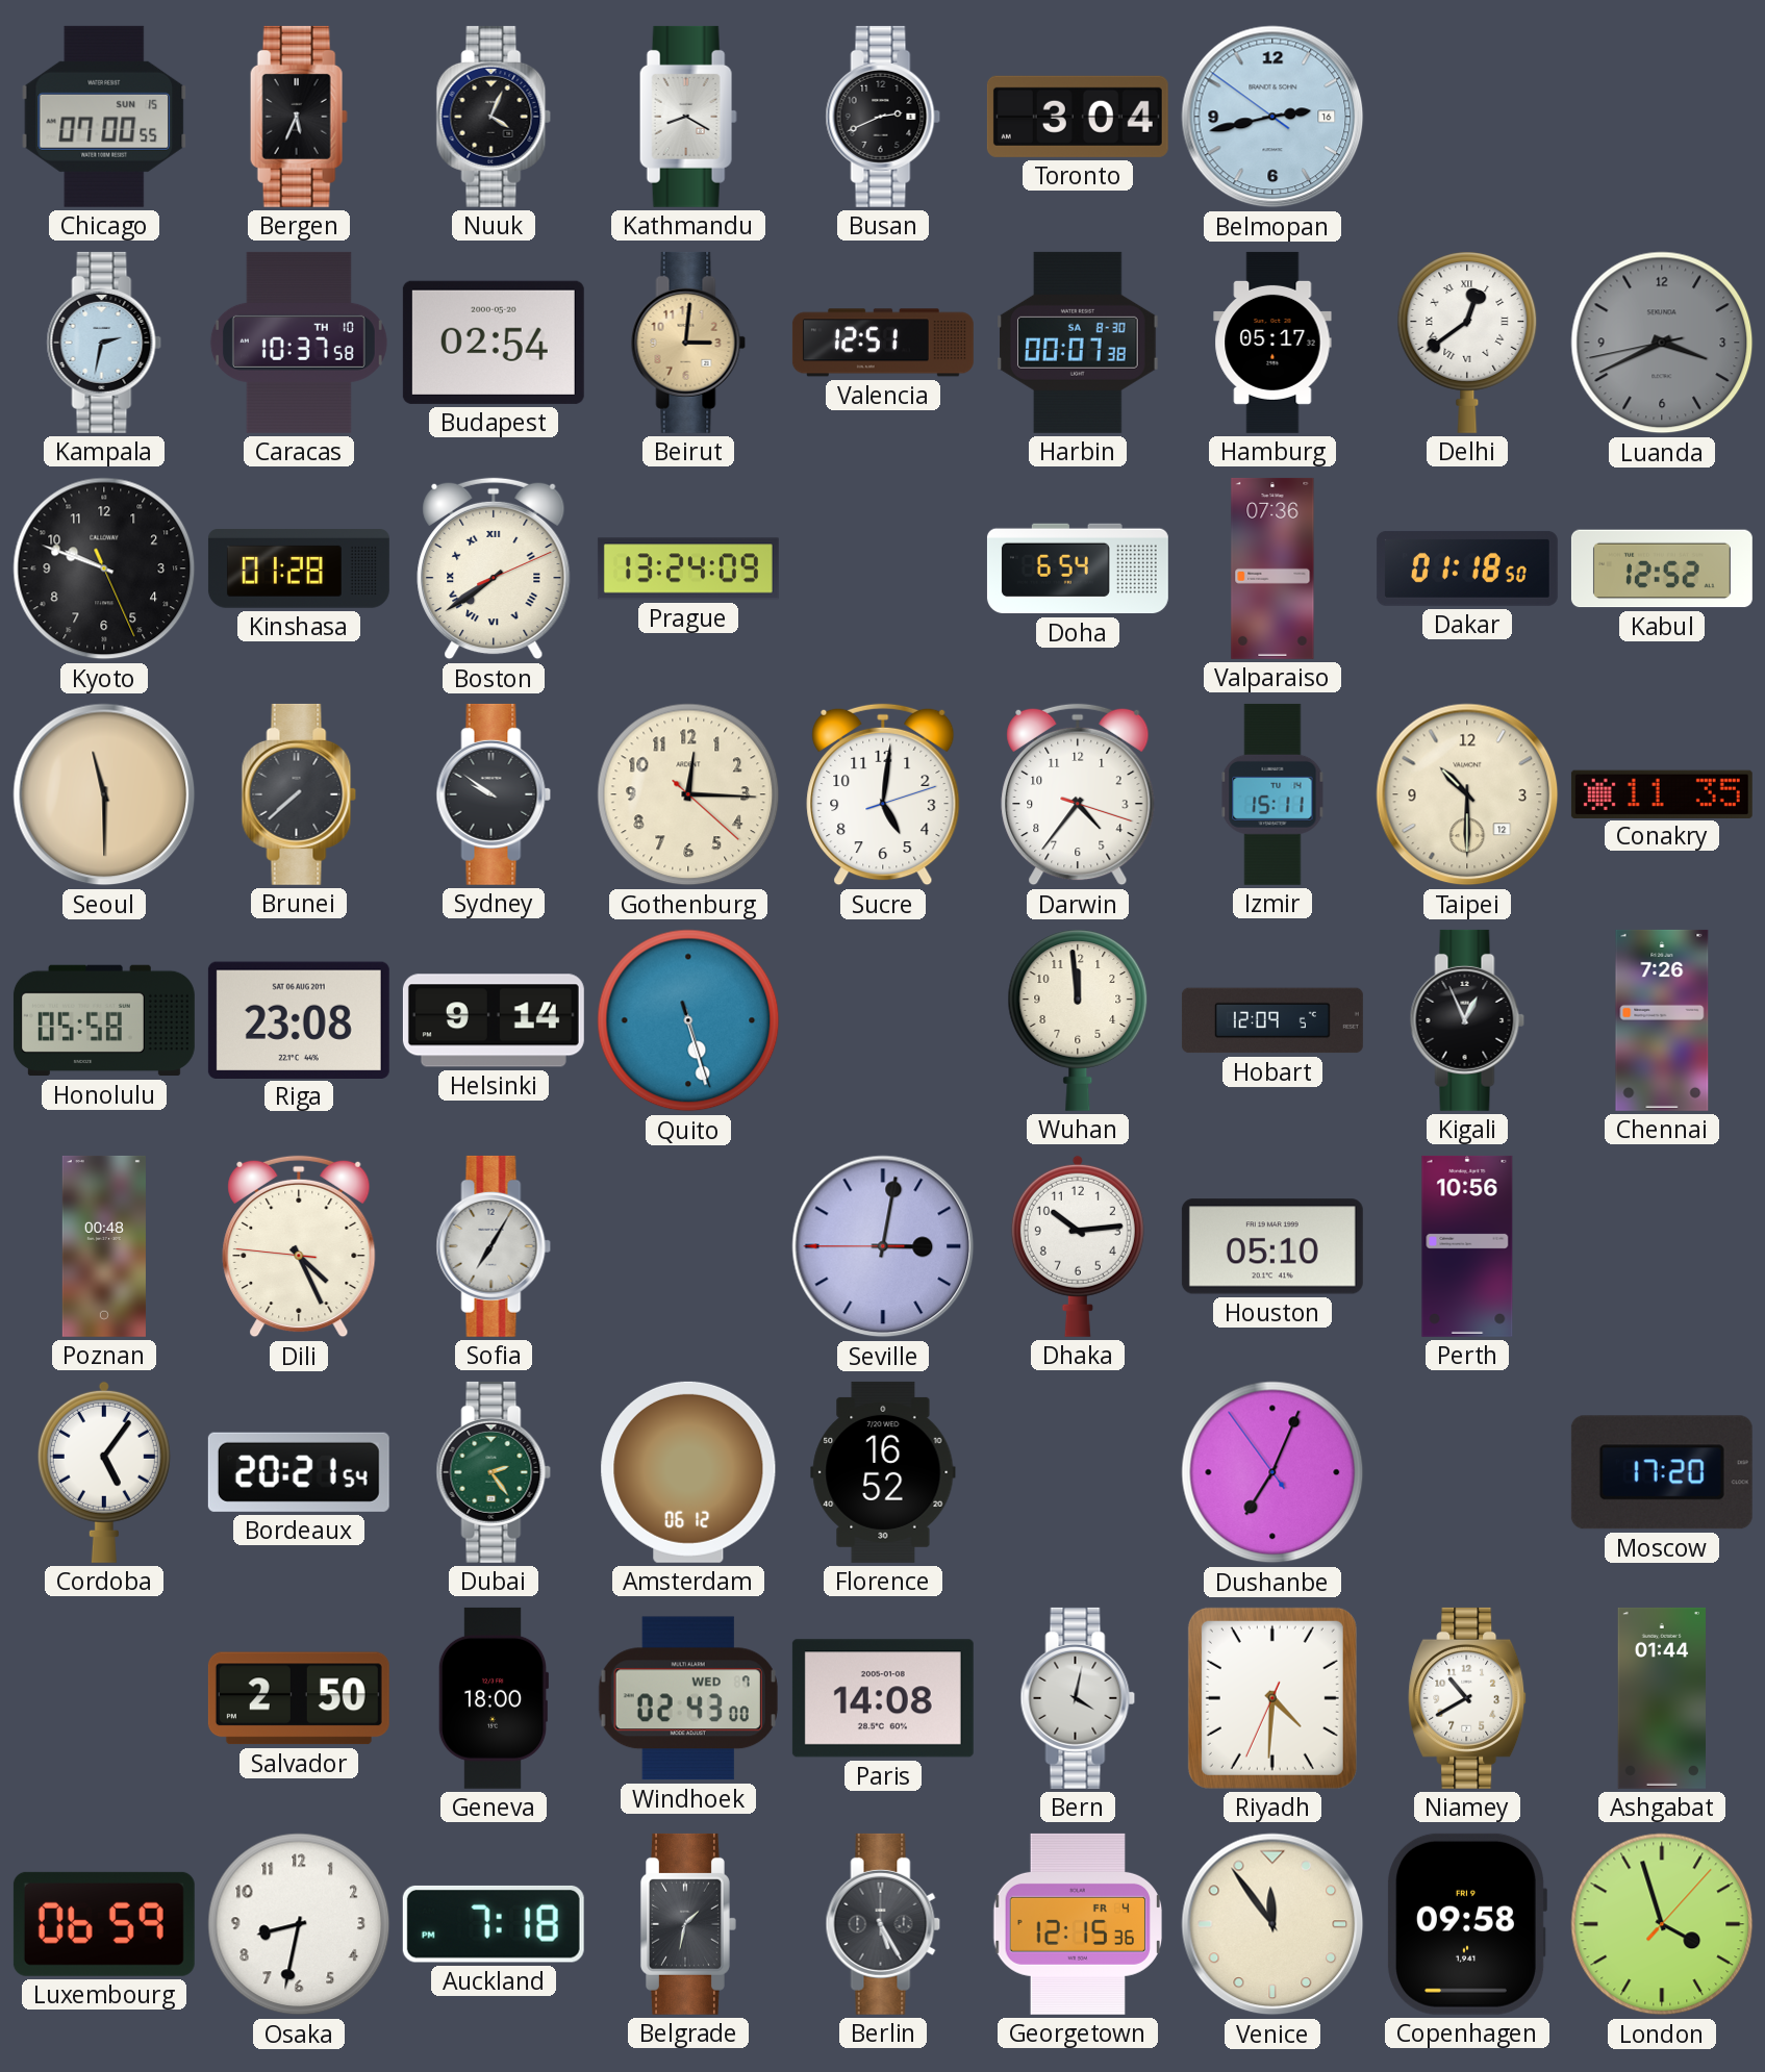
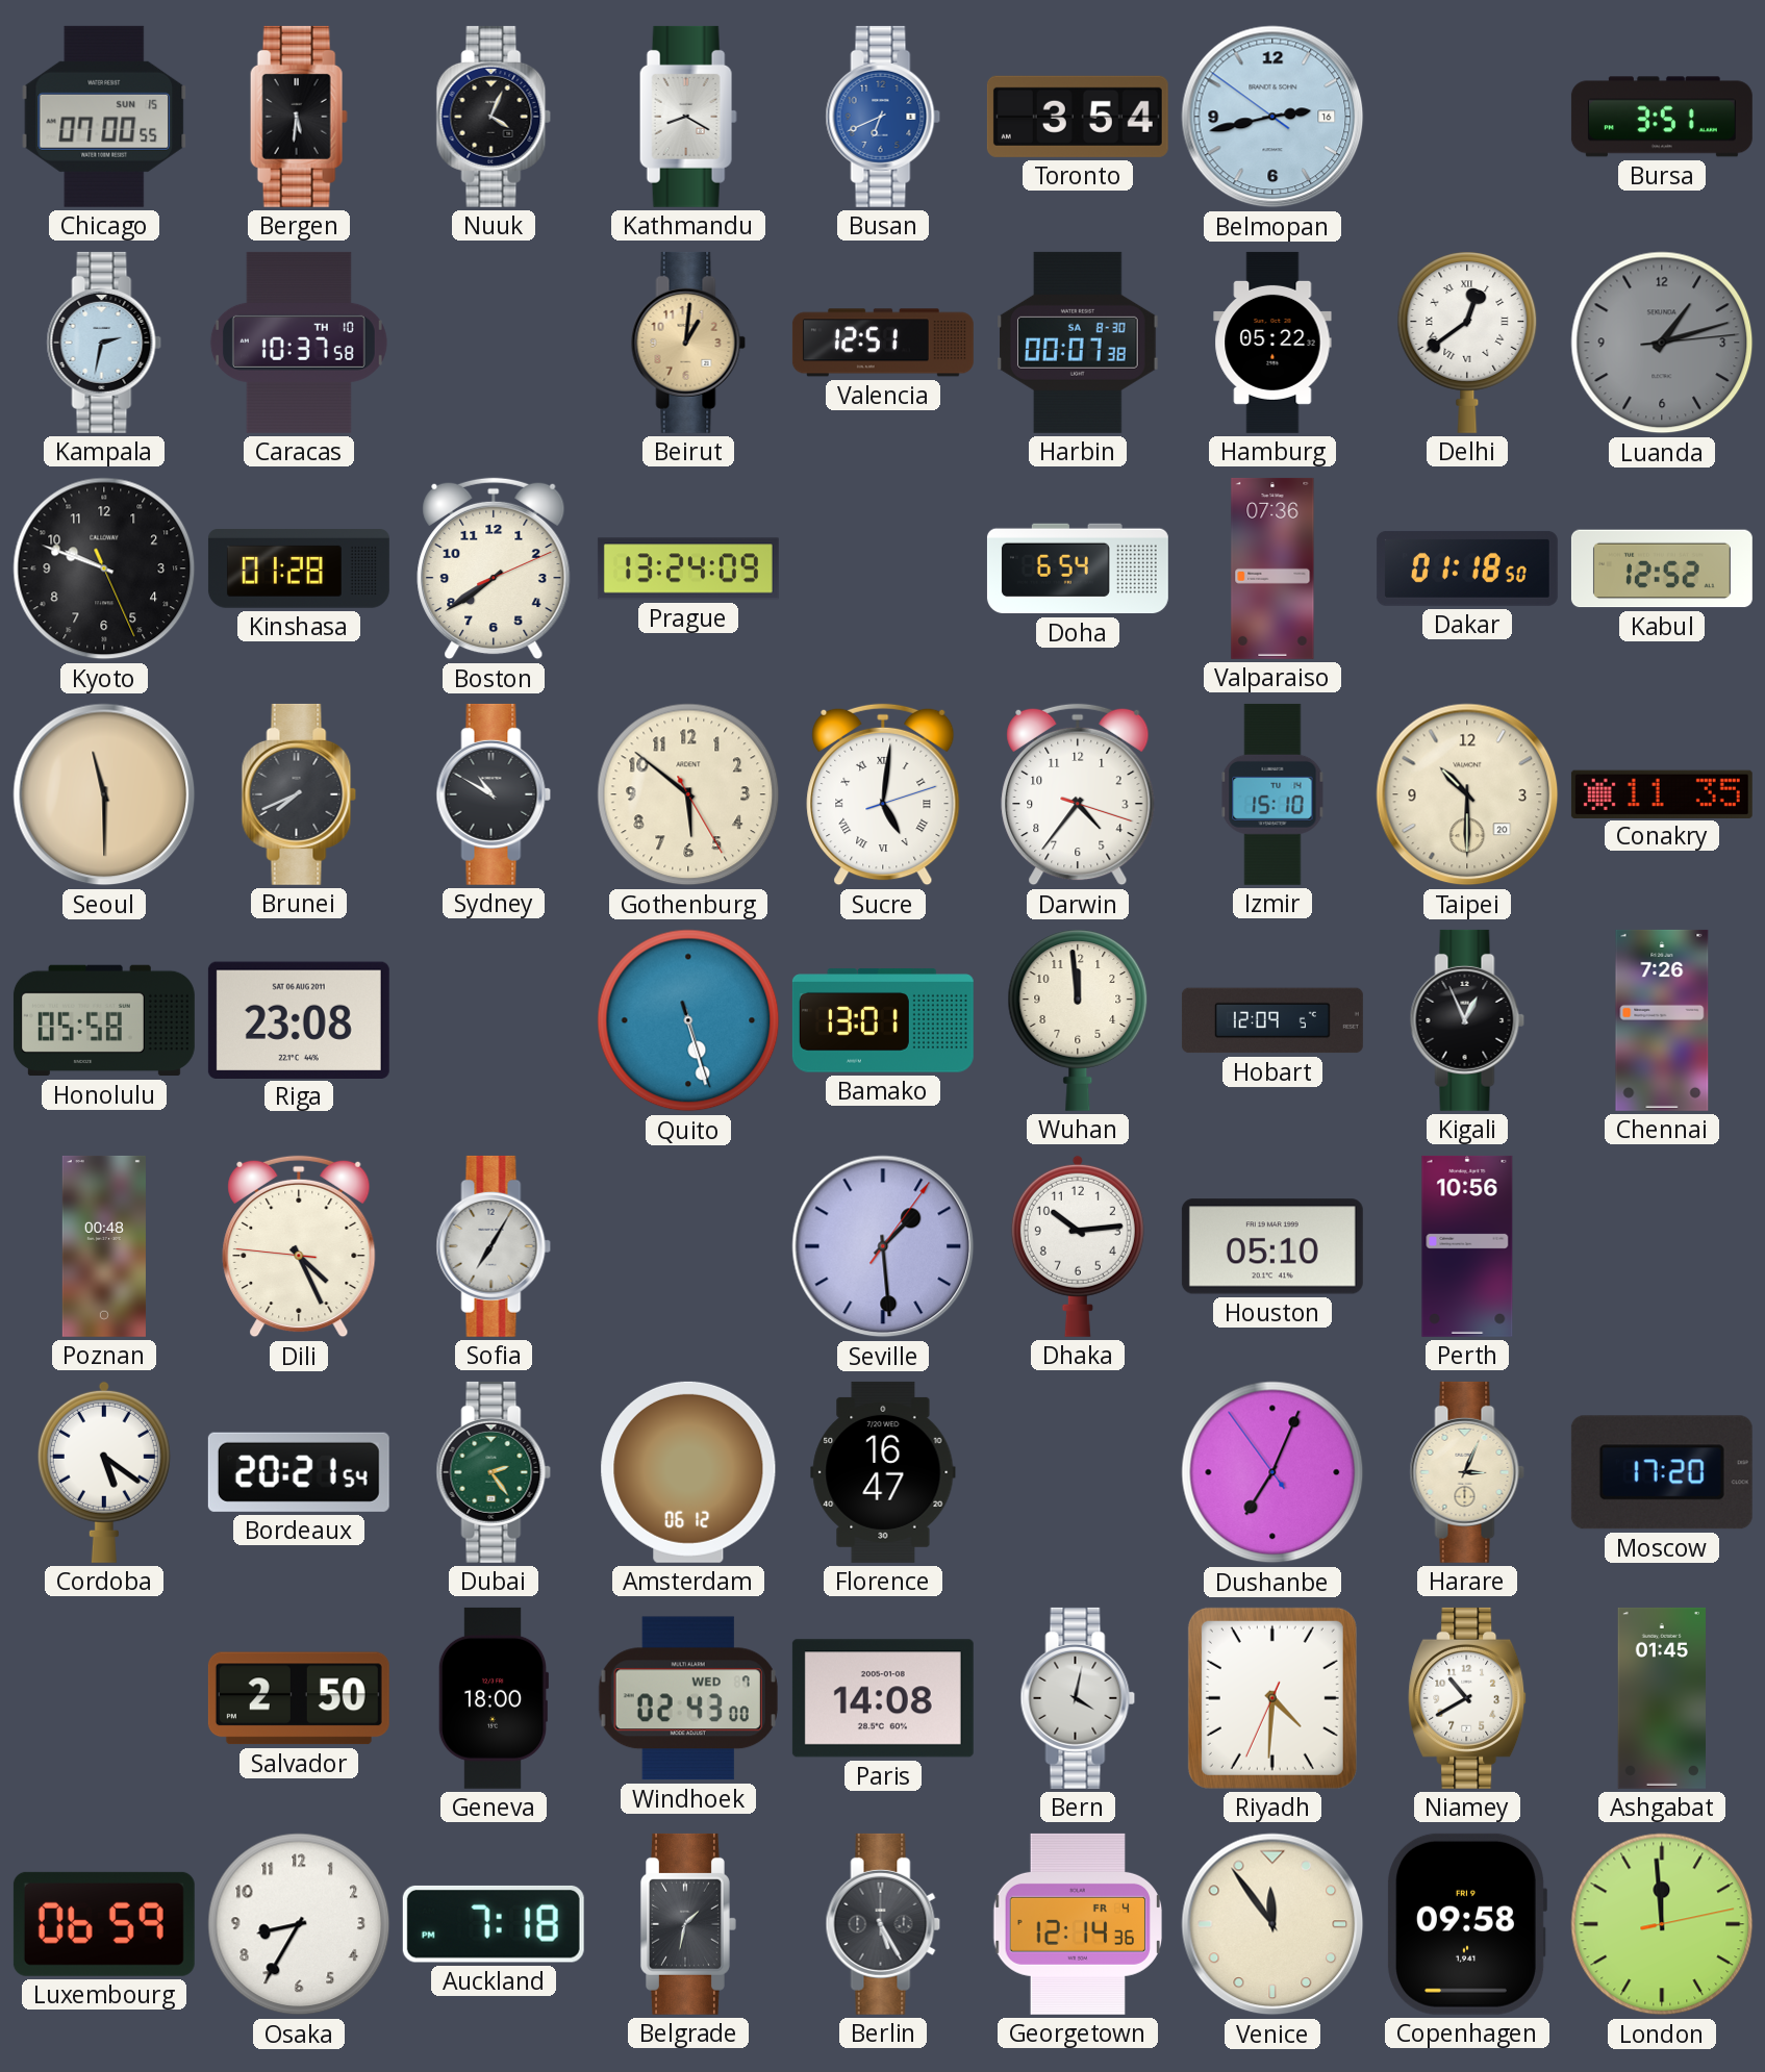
Bergen: 5:34 -> 5:31 (299, 117)
Busan: 2:41 -> 6:41 (883, 117)
Busan dial: black -> blue (883, 117)
Toronto: 3:04 -> 3:54 (1078, 117)
Bursa: none -> 3:51 (1662, 117)
Budapest: 02:54 -> none (494, 343)
Beirut: 3:01 -> 1:01 (688, 343)
Hamburg: 05:17 -> 05:22 (1272, 343)
Luanda: 3:40 -> 1:12 (1662, 343)
Boston numerals: Roman -> Arabic (494, 568)
Brunei: 7:38 -> 7:41 (299, 794)
Sydney: 9:51 -> 10:50 (494, 794)
Gothenburg: 12:15 -> 5:51 (688, 794)
Sucre numerals: Arabic -> Roman (883, 794)
Izmir: 15:11 -> 15:10 (1272, 794)
Taipei date: 12 -> 20 (1467, 794)
Helsinki: 9:14 -> none (494, 1020)
Bamako: none -> 13:01 (883, 1020)
Seville: 3:01 -> 1:29 (883, 1246)
Cordoba: 5:06 -> 5:21 (104, 1472)
Florence: 16:52 -> 16:47 (883, 1472)
Harare: none -> 3:04 (1467, 1472)
Ashgabat: 01:44 -> 01:45 (1661, 1698)
Osaka: 8:32 -> 8:35 (299, 1924)
Georgetown: 12:15 -> 12:14 (1077, 1924)
London: 3:57 -> 11:59 (1662, 1924)
